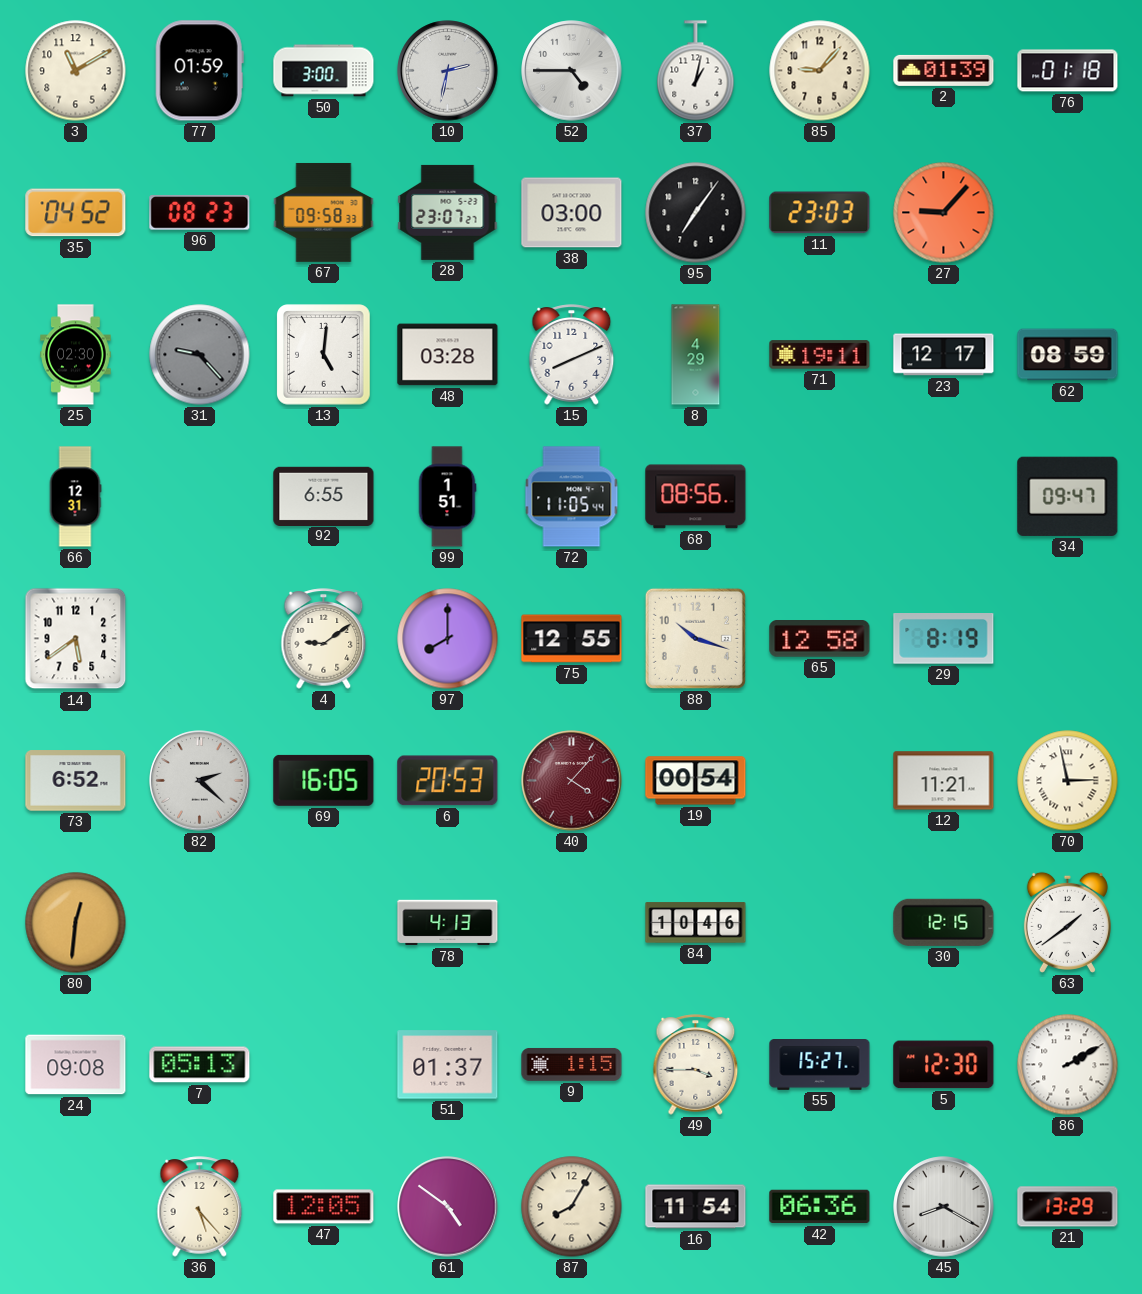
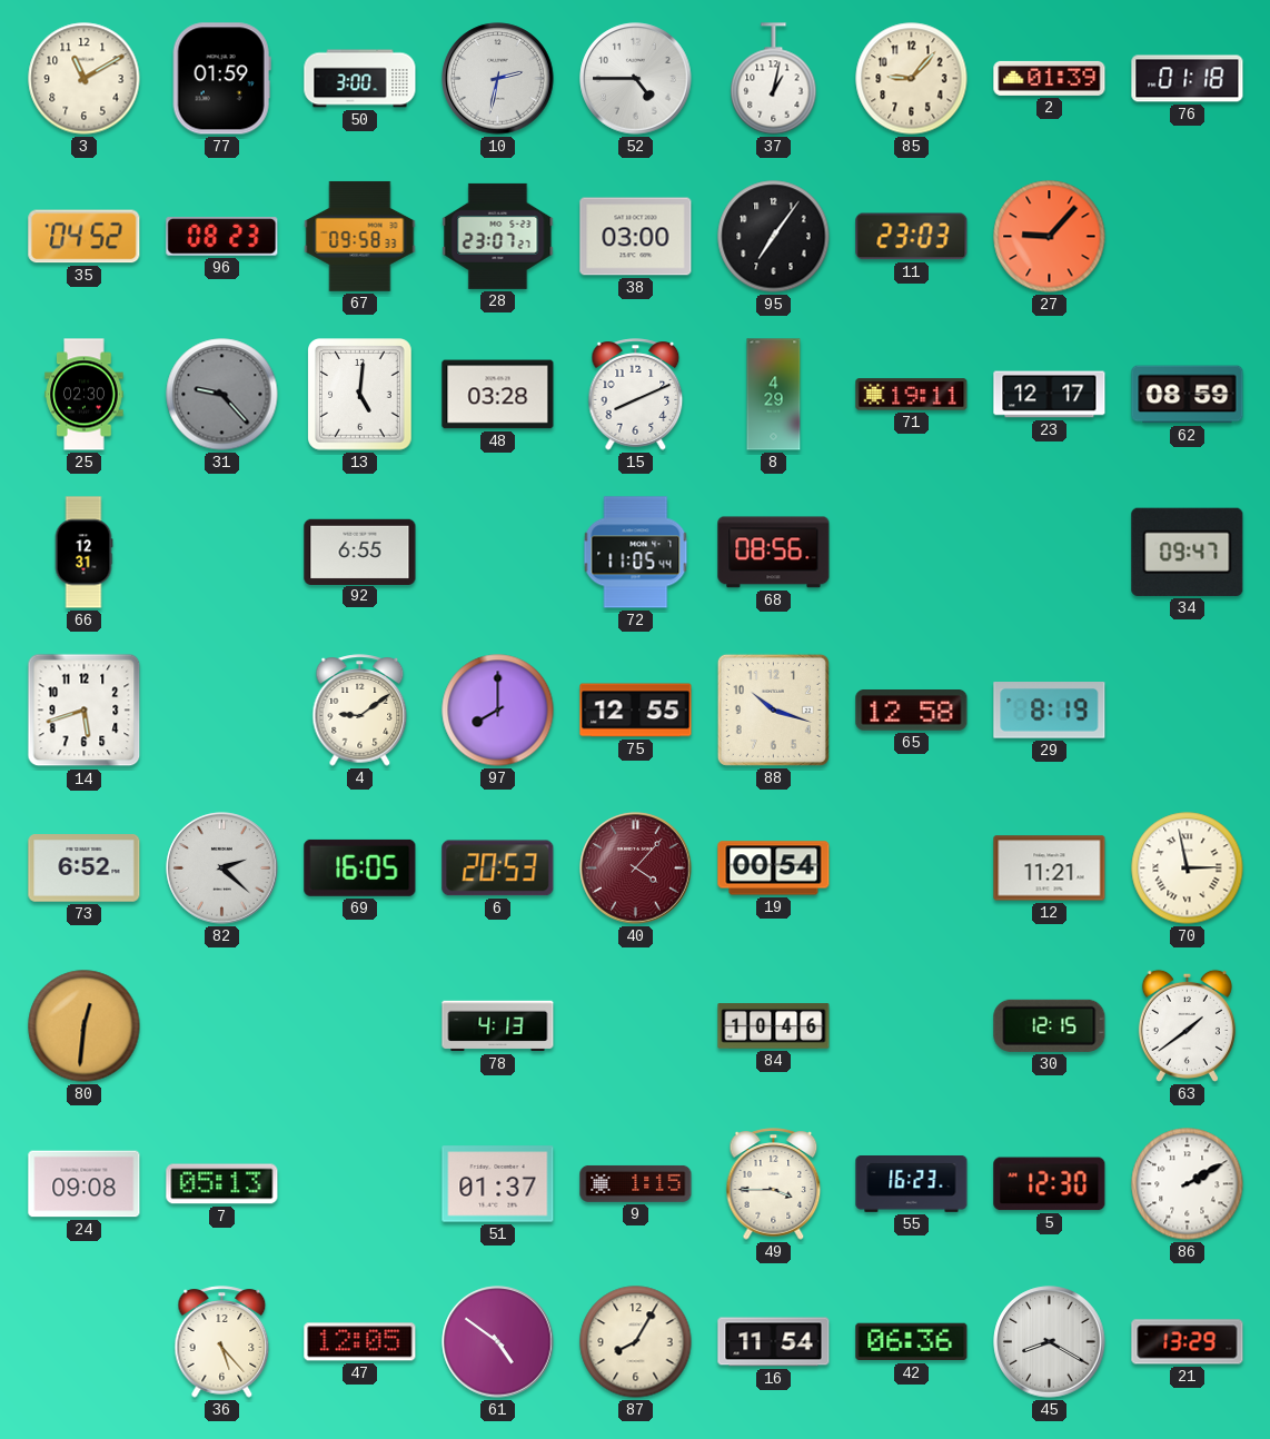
99: 1:51 -> none (447, 497)
14: 5:39 -> 5:42 (85, 711)
55: 15:27 -> 16:23 (912, 1184)
